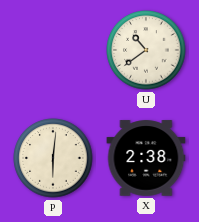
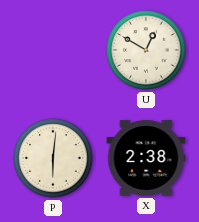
U: 10:39 -> 12:50 (146, 50)
